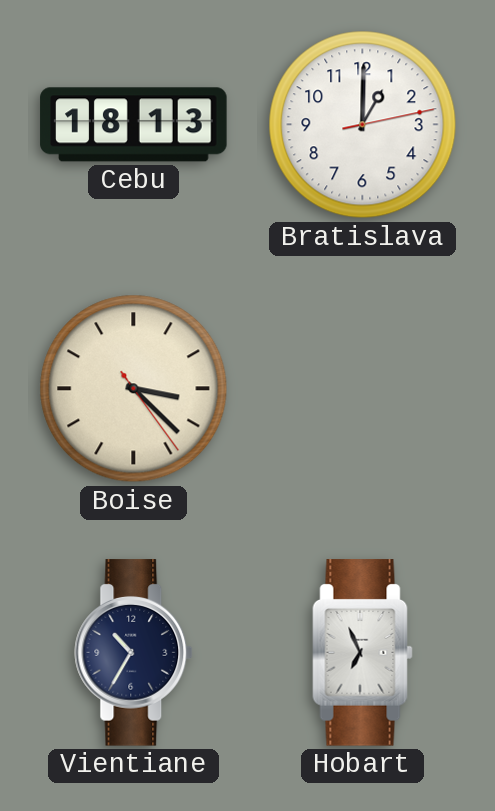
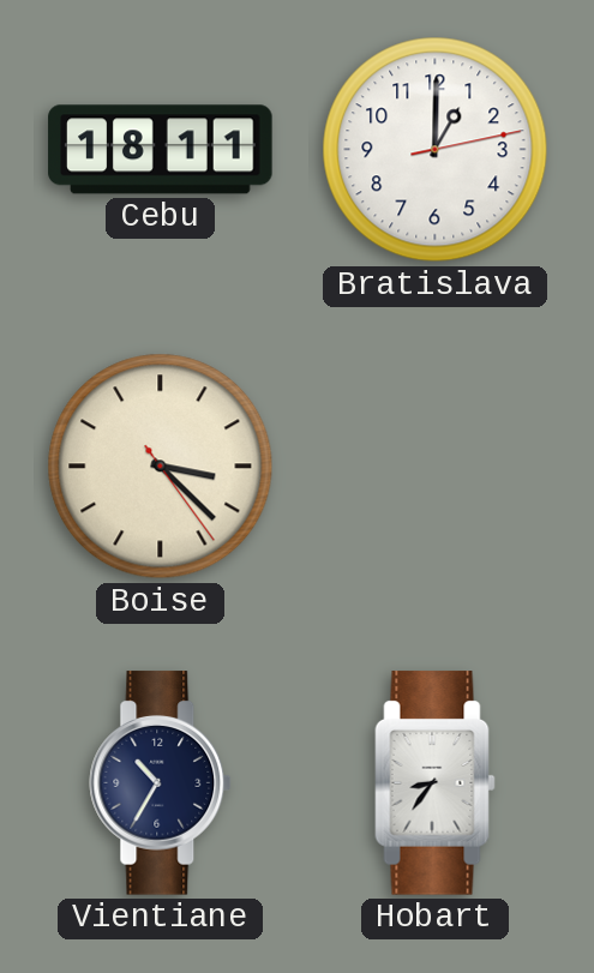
Cebu: 18:13 -> 18:11 (161, 150)
Hobart: 6:56 -> 8:36 (436, 783)
